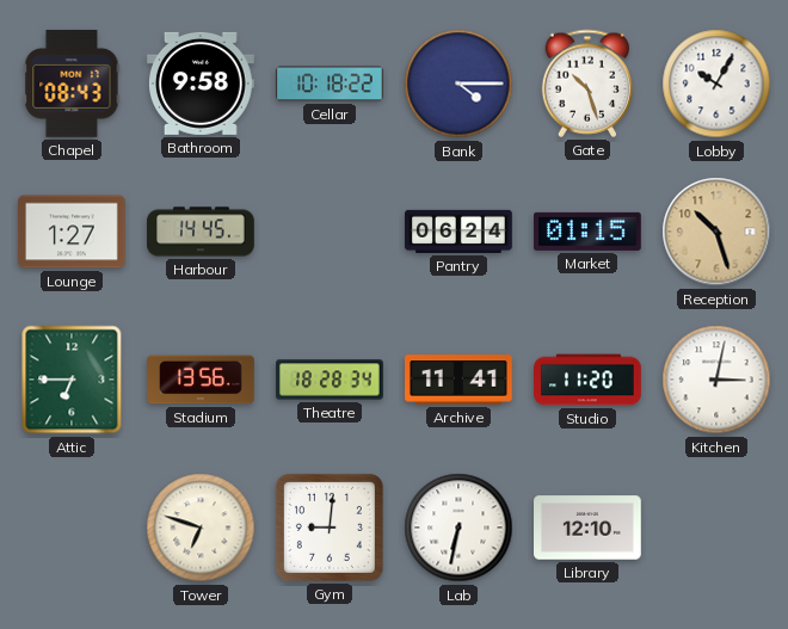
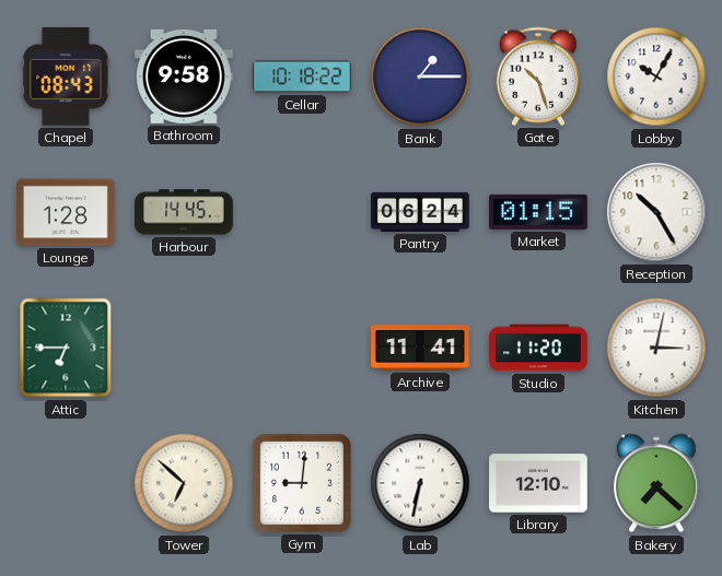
Bank: 4:15 -> 1:15 (420, 77)
Lounge: 1:27 -> 1:28 (67, 212)
Reception: 10:27 -> 10:25 (656, 212)
Reception dial: champagne -> white (656, 212)
Stadium: 13:56 -> none (202, 380)
Theatre: 18:28 -> none (330, 380)
Tower: 6:48 -> 6:52 (184, 483)
Bakery: none -> 7:22 (656, 483)
